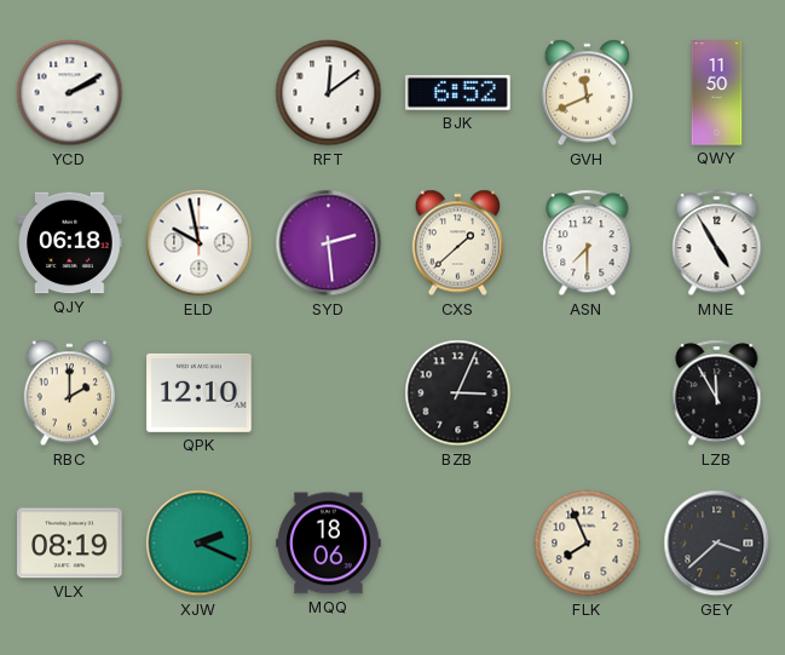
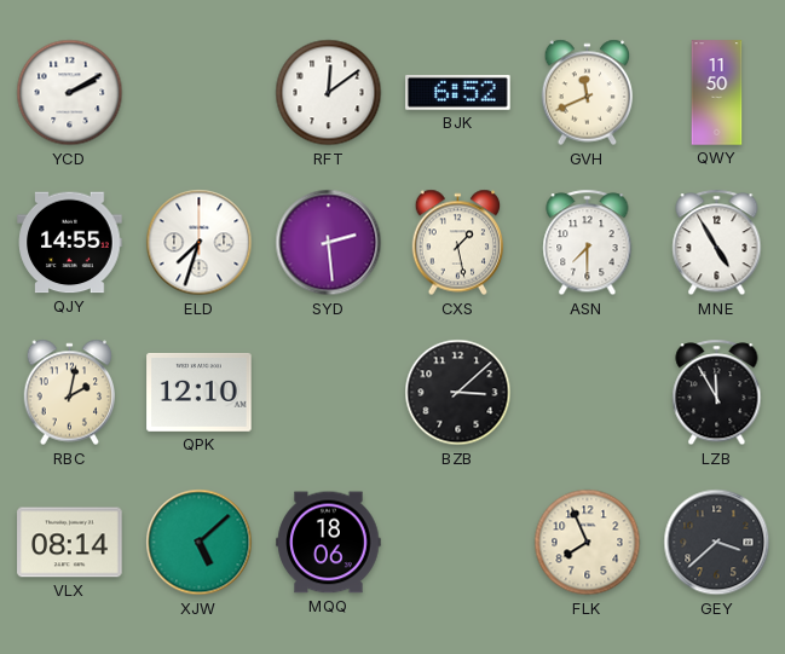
QJY: 06:18 -> 14:55 (70, 243)
ELD: 9:58 -> 7:33 (200, 243)
CXS: 1:38 -> 1:28 (458, 243)
RBC: 2:00 -> 2:02 (70, 393)
BZB: 3:04 -> 3:08 (458, 393)
VLX: 08:19 -> 08:14 (70, 543)
XJW: 2:19 -> 5:08 (200, 543)
